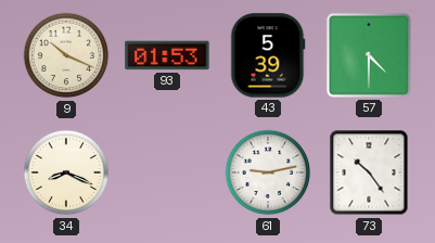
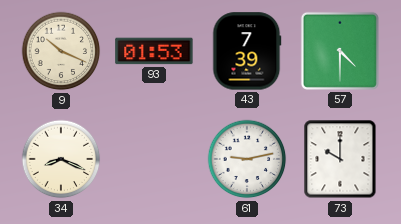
43: 5:39 -> 7:39 (247, 51)
73: 10:24 -> 10:00 (340, 159)
